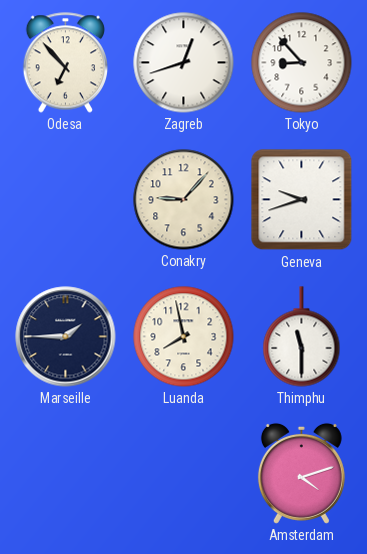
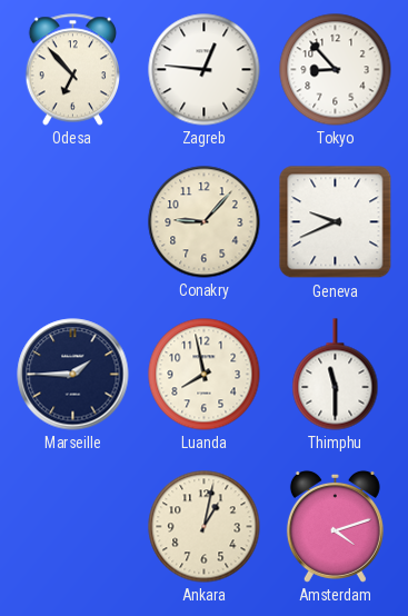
Zagreb: 12:42 -> 12:46 (205, 70)
Geneva: 9:42 -> 9:41 (336, 222)
Ankara: none -> 1:02 (205, 527)
